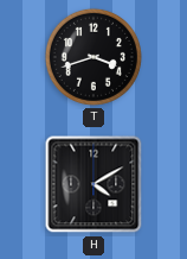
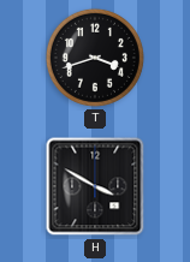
H: 4:10 -> 3:50 (95, 186)
